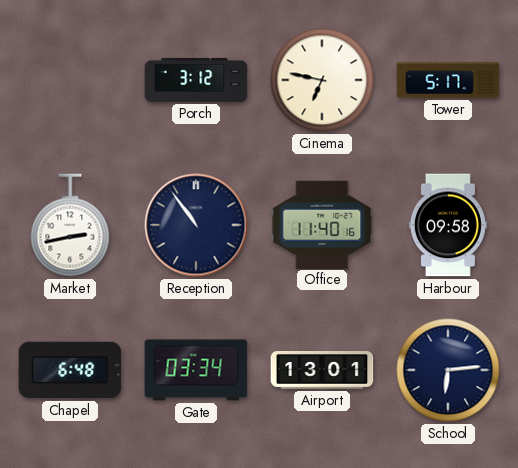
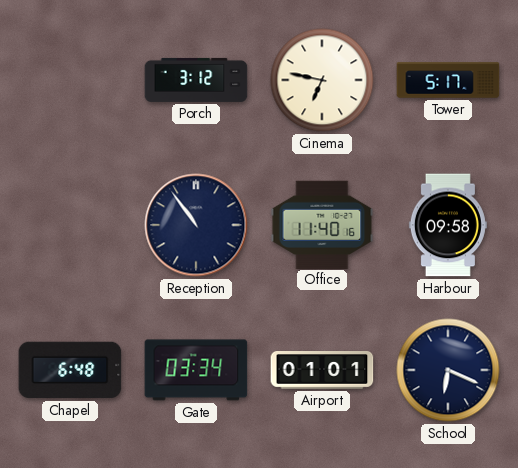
Market: 2:43 -> none (70, 225)
Airport: 13:01 -> 01:01 (322, 371)
School: 6:14 -> 6:19 (448, 370)
